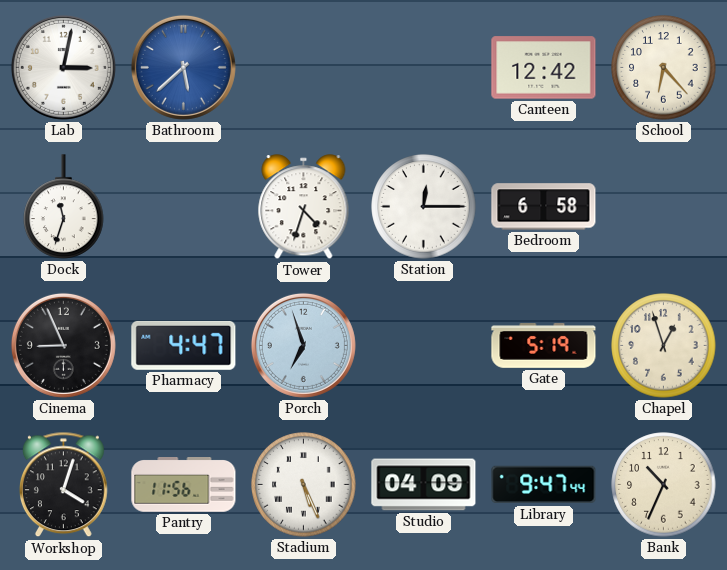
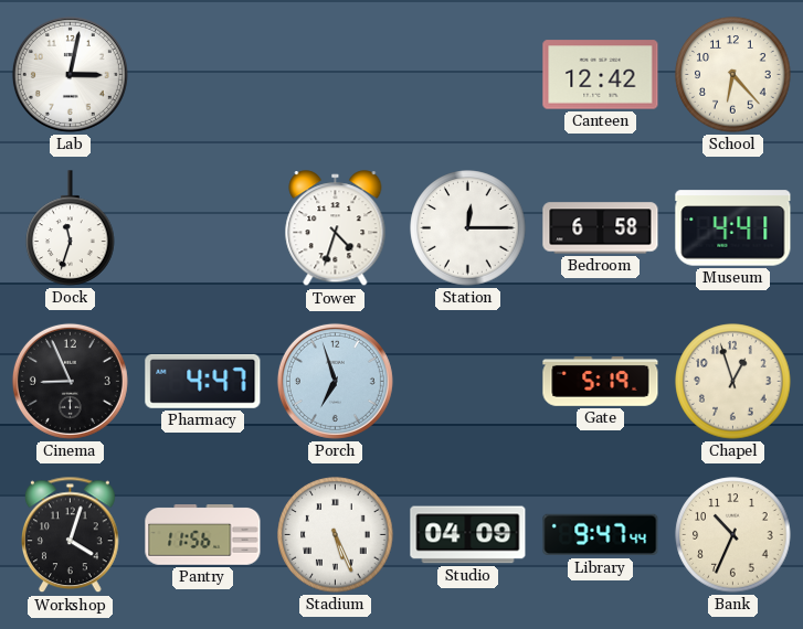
Bathroom: 5:38 -> none (183, 67)
Museum: none -> 4:41 (733, 228)
